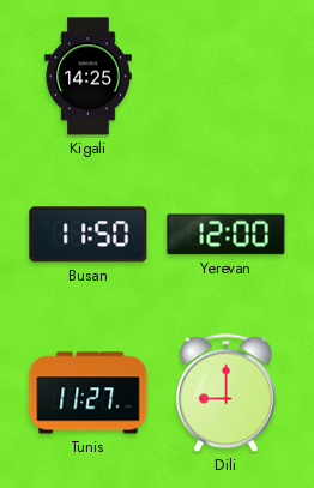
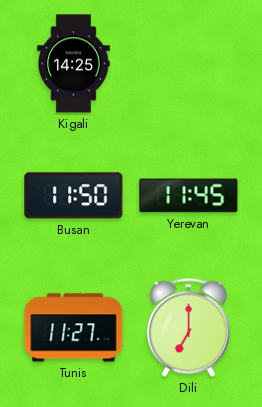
Yerevan: 12:00 -> 11:45 (189, 196)
Dili: 9:00 -> 7:00 (188, 328)
